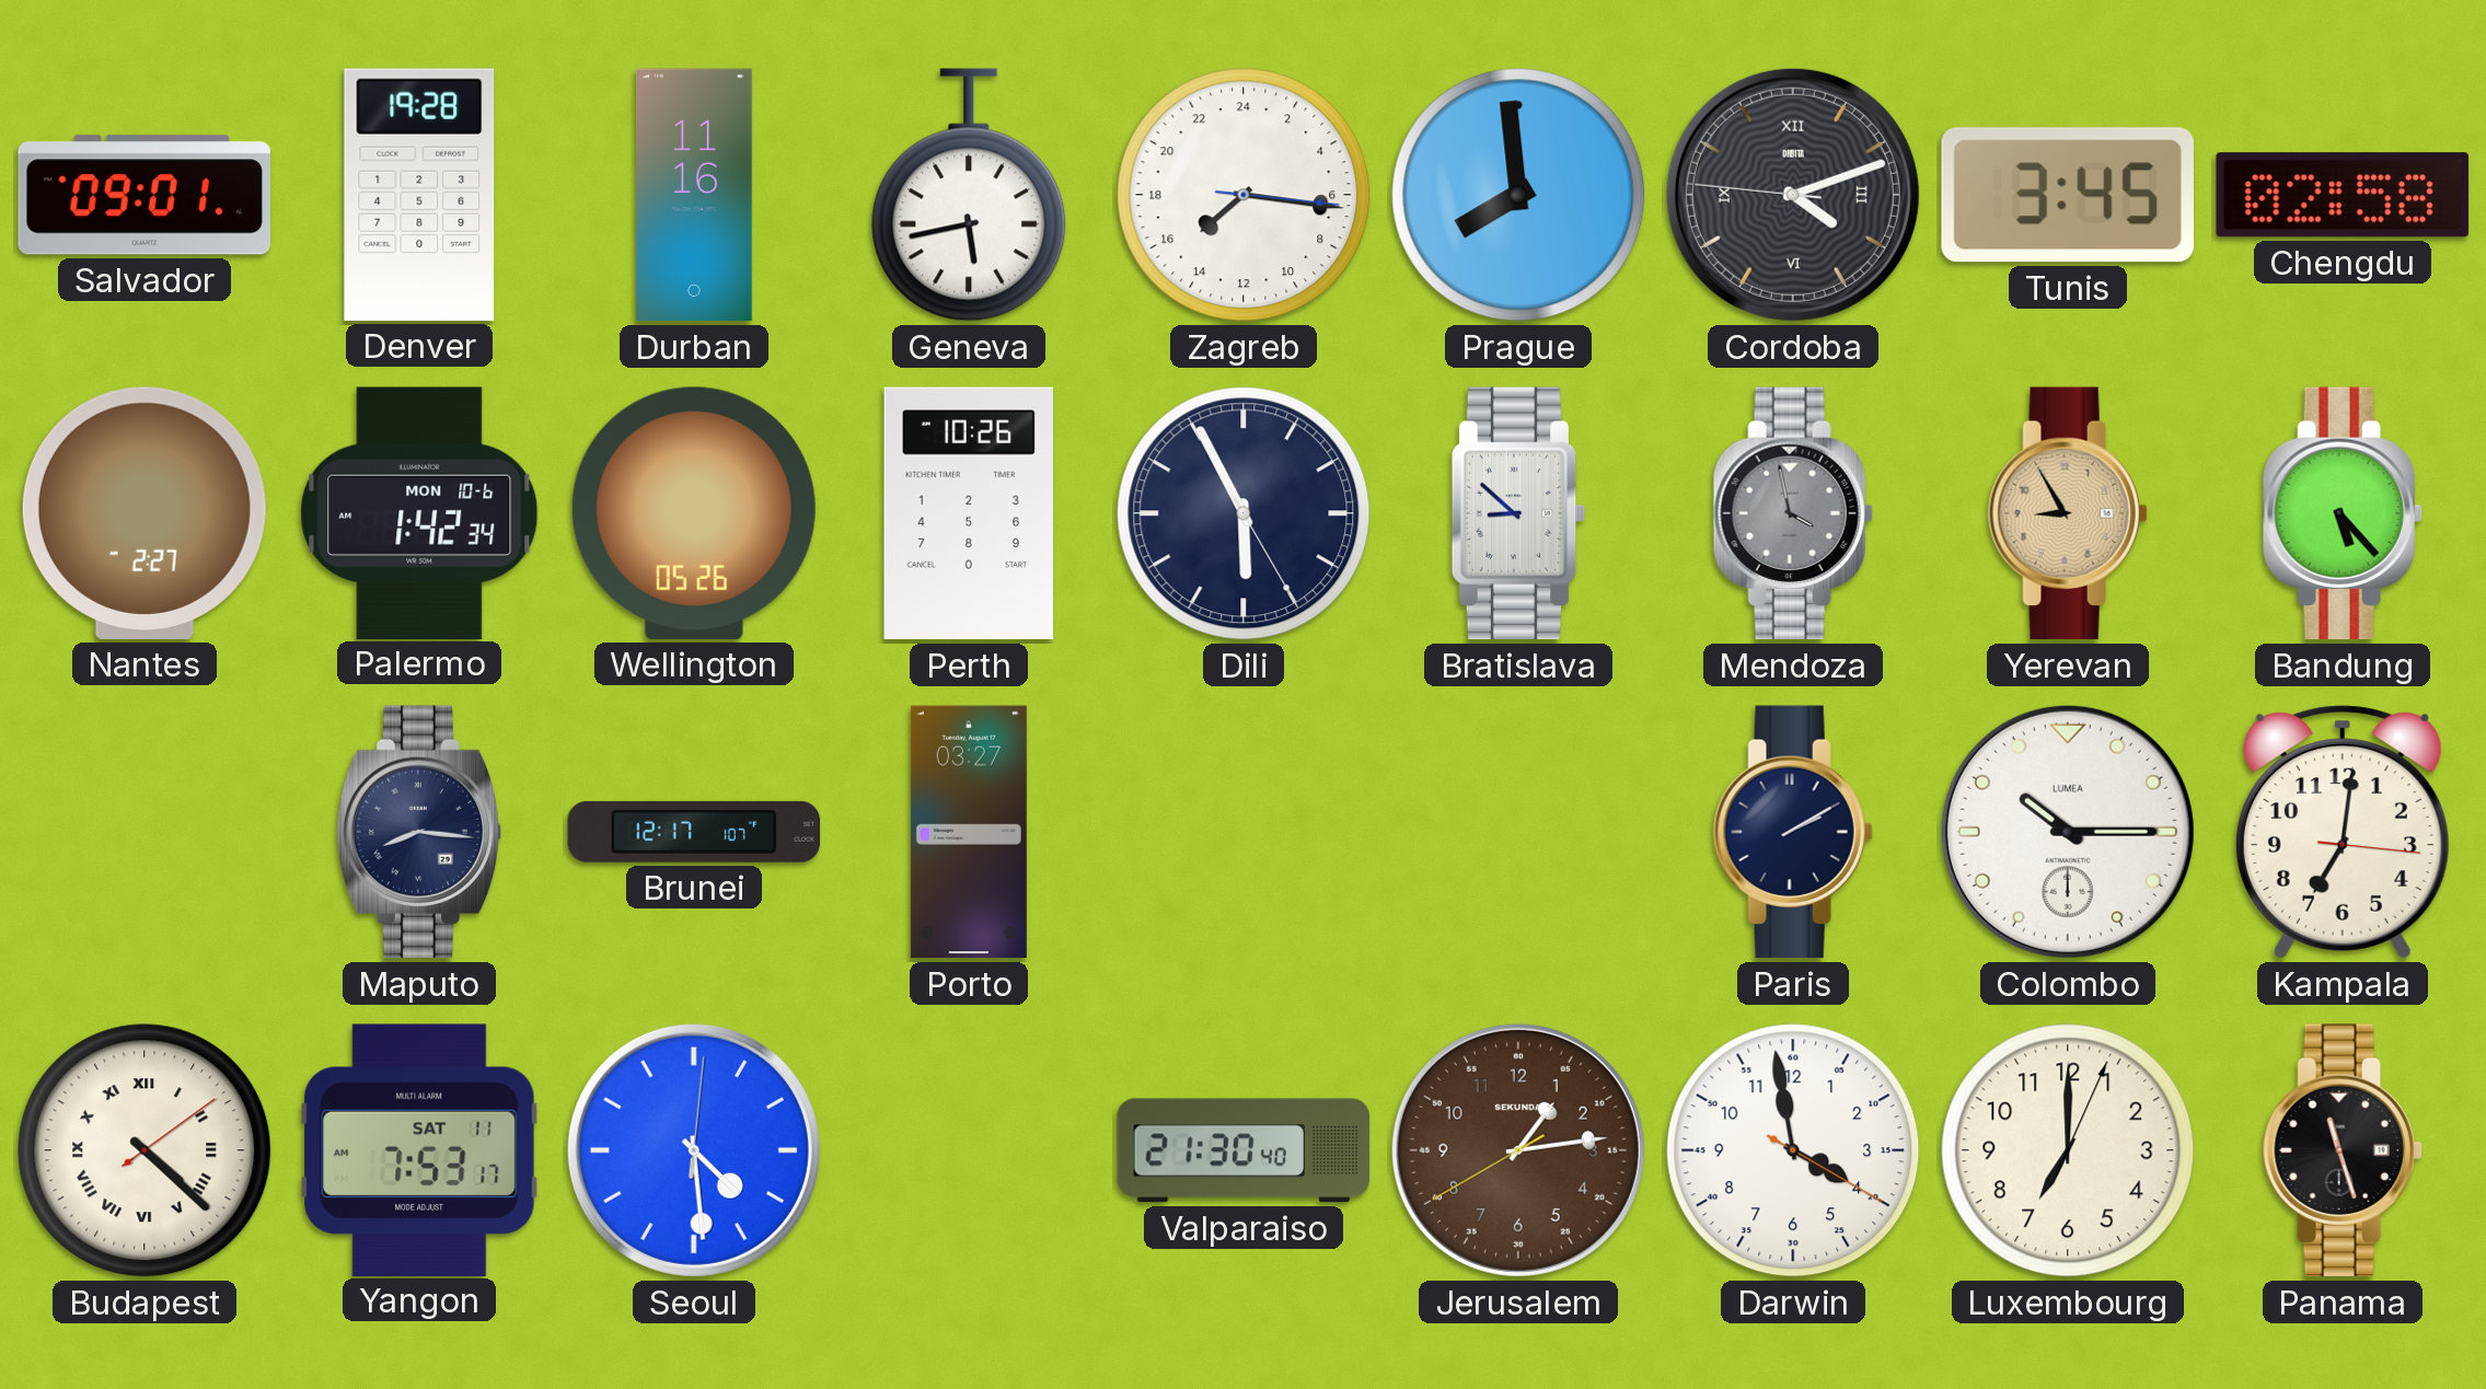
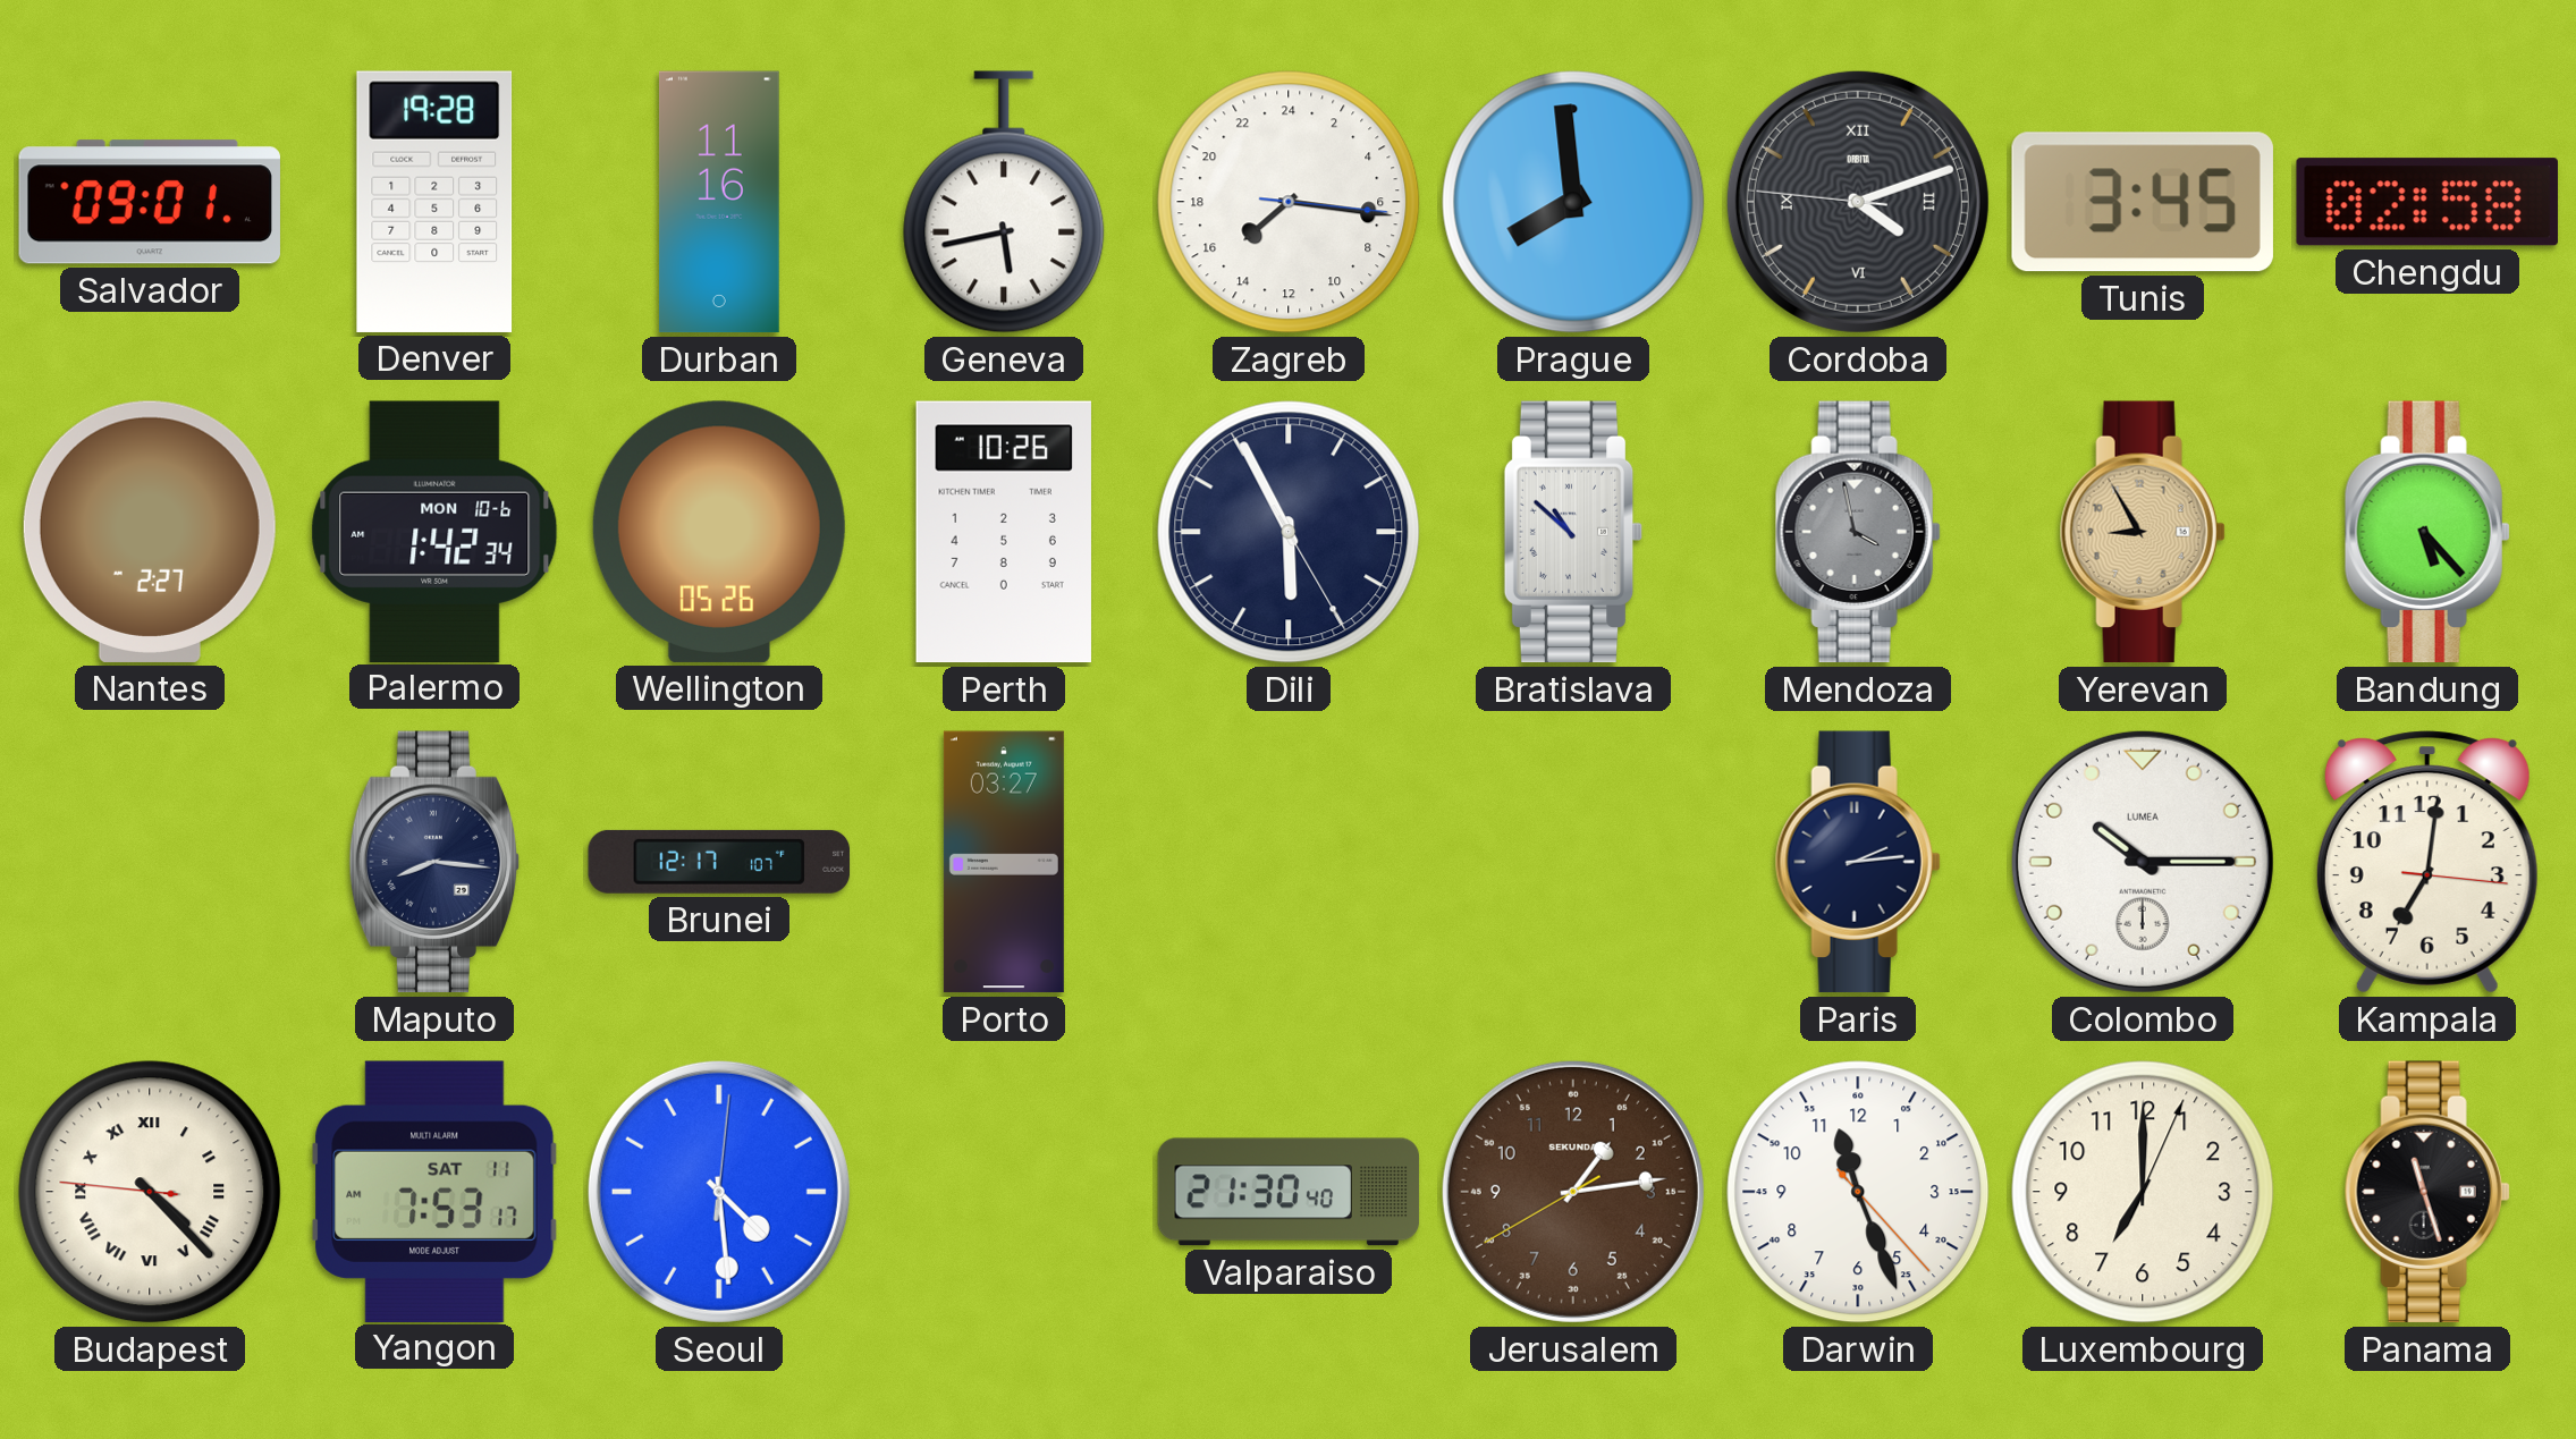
Bratislava: 8:52 -> 10:52 (1573, 532)
Paris: 2:10 -> 2:14 (1858, 862)
Budapest: 4:22:09 -> 4:22:46 (150, 1192)
Darwin: 3:58 -> 11:26 (1858, 1192)
